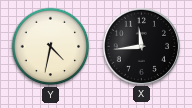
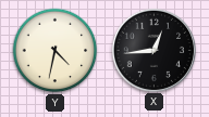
X: 11:44 -> 12:44 (153, 50)
